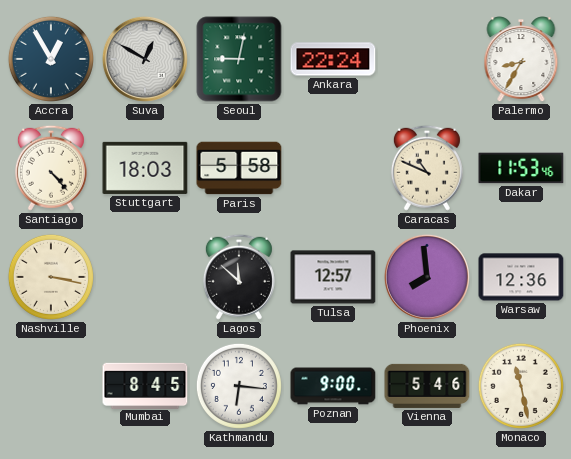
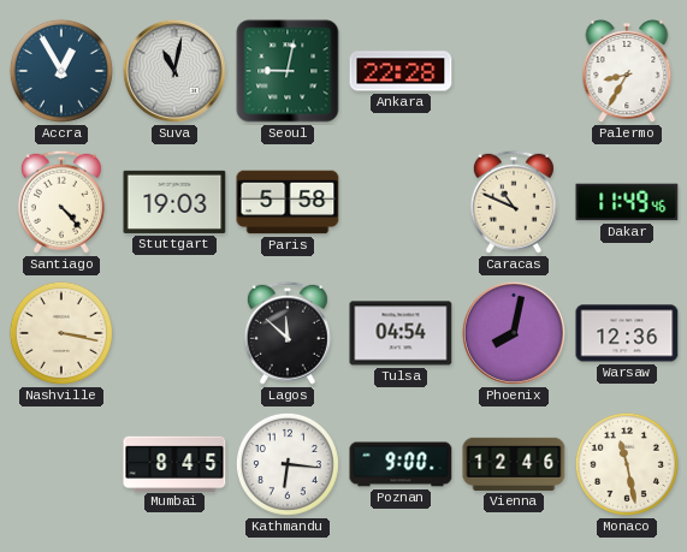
Suva: 12:50 -> 11:02 (174, 71)
Ankara: 22:24 -> 22:28 (401, 71)
Stuttgart: 18:03 -> 19:03 (174, 202)
Dakar: 11:53 -> 11:49 (627, 202)
Tulsa: 12:57 -> 04:54 (401, 333)
Phoenix: 7:59 -> 8:02 (514, 333)
Vienna: 5:46 -> 12:46 (514, 464)
